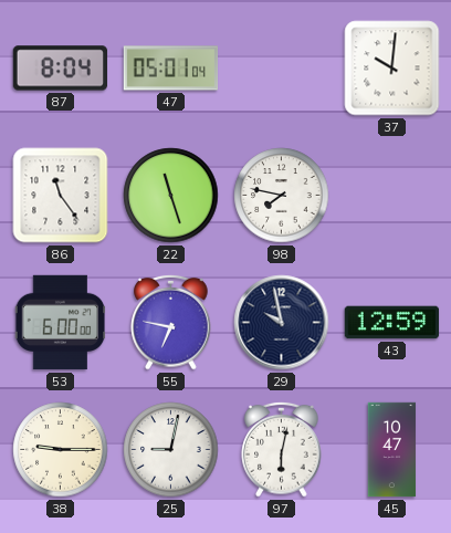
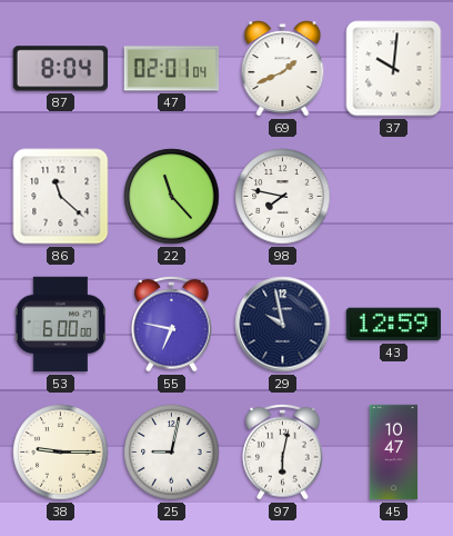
47: 05:01 -> 02:01 (172, 69)
69: none -> 1:41 (283, 69)
86: 11:24 -> 11:22 (61, 197)
22: 11:27 -> 11:23 (172, 197)
